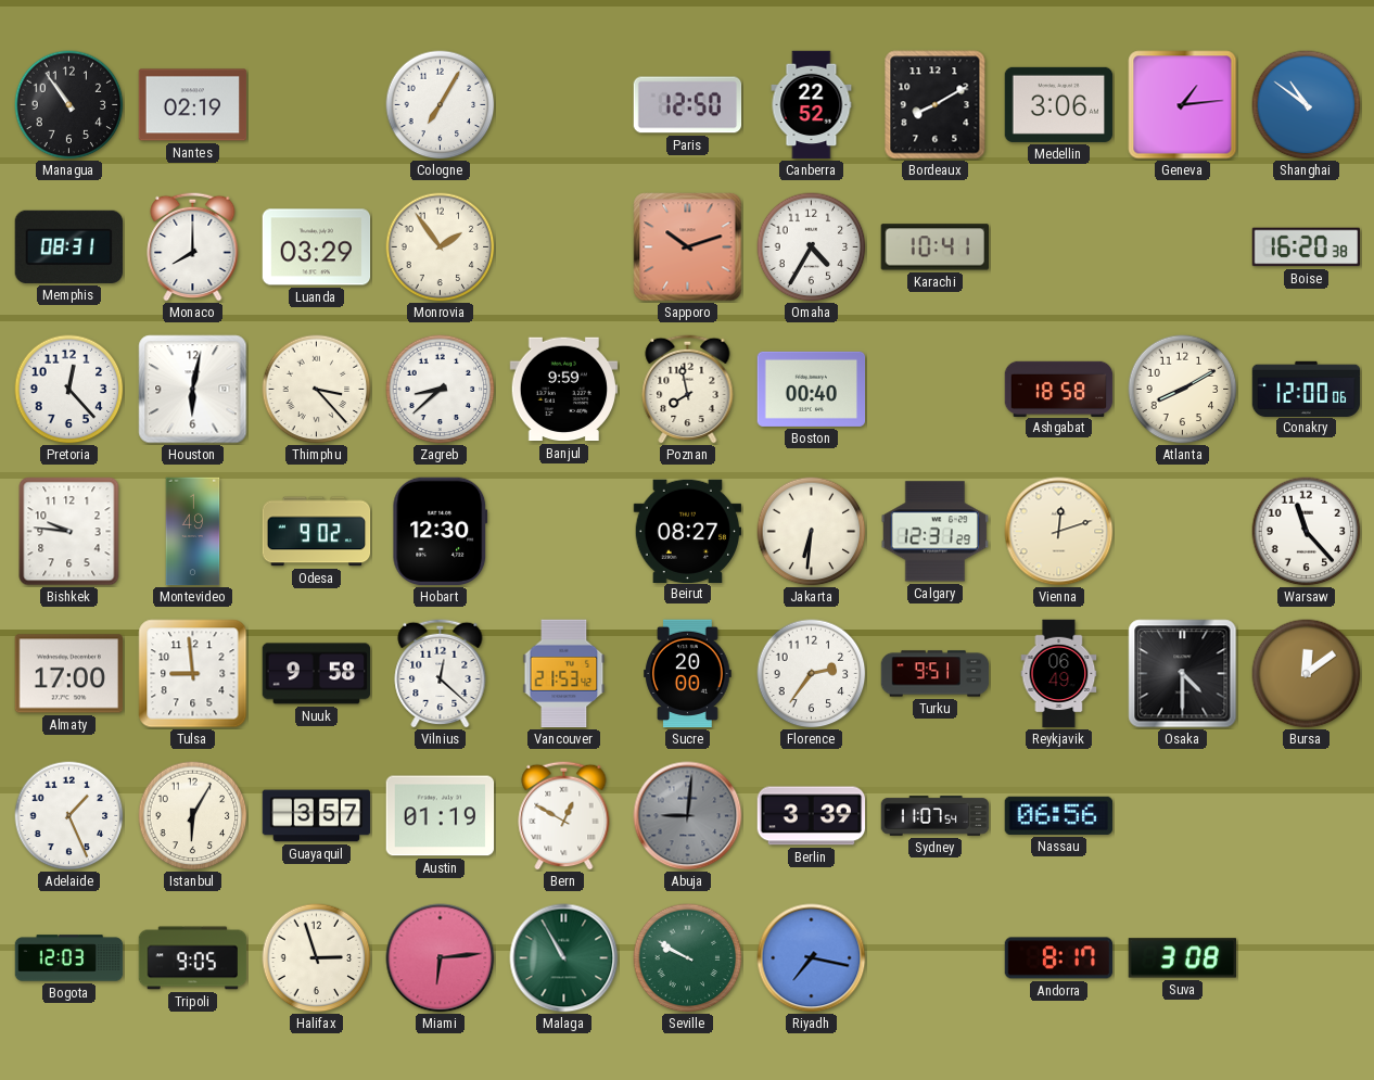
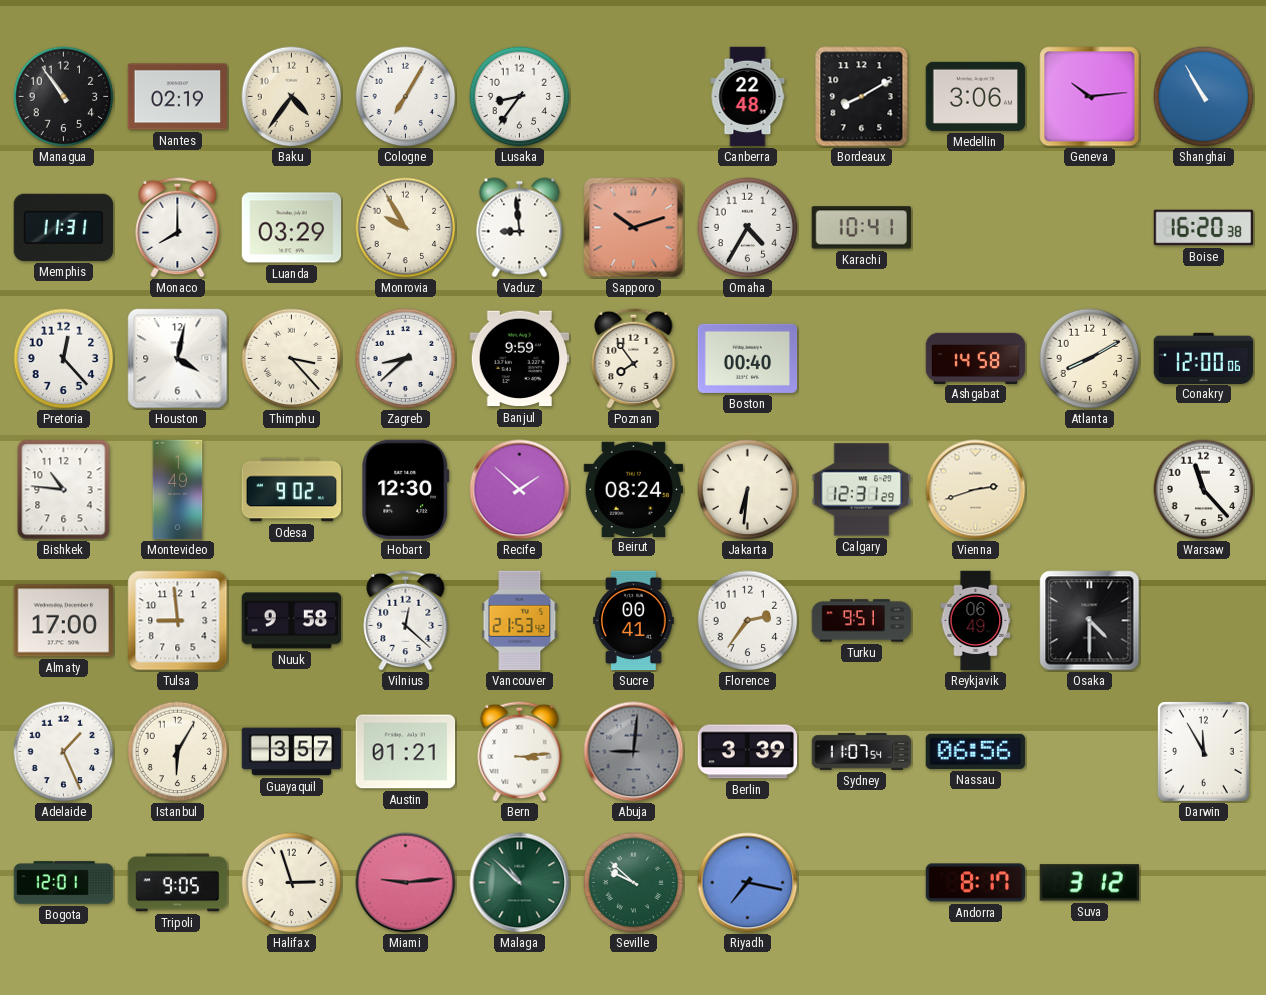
Baku: none -> 4:36 (292, 97)
Lusaka: none -> 8:36 (520, 97)
Paris: 12:50 -> none (688, 105)
Canberra: 22:52 -> 22:48 (748, 97)
Geneva: 1:14 -> 10:14 (1090, 97)
Shanghai: 10:51 -> 10:55 (1204, 97)
Memphis: 08:31 -> 11:31 (63, 227)
Monrovia: 1:54 -> 9:55 (406, 228)
Vaduz: none -> 8:59 (520, 228)
Houston: 6:02 -> 4:02 (178, 359)
Poznan: 7:58 -> 7:54 (634, 358)
Ashgabat: 18:58 -> 14:58 (976, 358)
Bishkek: 9:46 -> 10:46 (64, 490)
Recife: none -> 1:52 (520, 490)
Beirut: 08:27 -> 08:24 (634, 489)
Vienna: 12:12 -> 2:42 (976, 490)
Sucre: 20:00 -> 00:41 (634, 621)
Bursa: 12:09 -> none (1307, 674)
Austin: 01:19 -> 01:21 (406, 752)
Bern: 12:50 -> 3:14 (520, 751)
Darwin: none -> 11:55 (1203, 751)
Bogota: 12:03 -> 12:01 (64, 883)
Miami: 6:14 -> 9:14 (406, 883)
Malaga: 10:55 -> 10:52 (520, 883)
Seville: 9:50 -> 9:52 (634, 883)
Suva: 3:08 -> 3:12 (1089, 883)
